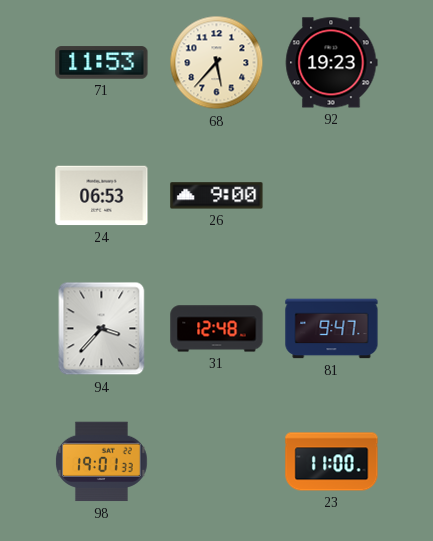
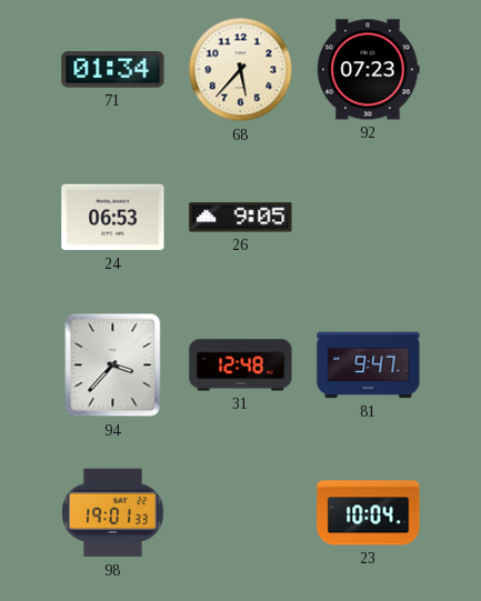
71: 11:53 -> 01:34 (113, 70)
92: 19:23 -> 07:23 (368, 70)
26: 9:00 -> 9:05 (241, 218)
23: 11:00 -> 10:04 (369, 513)
